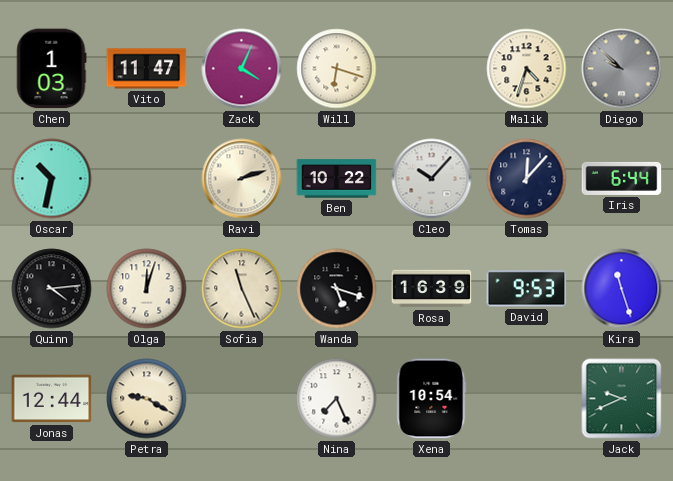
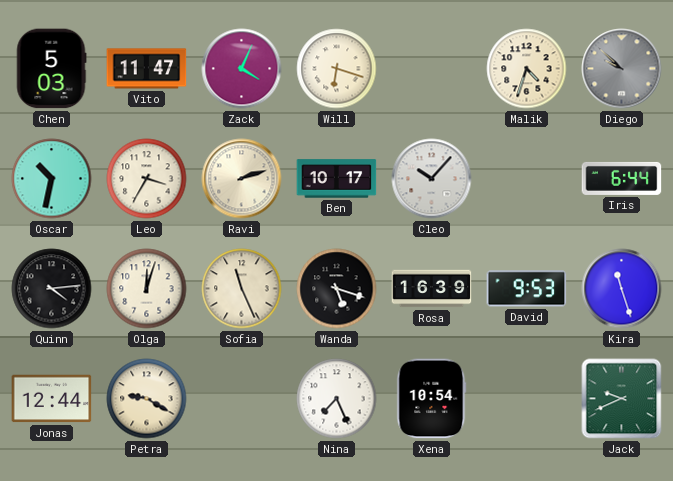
Chen: 1:03 -> 5:03 (51, 69)
Leo: none -> 3:35 (147, 179)
Ben: 10:22 -> 10:17 (337, 179)
Tomas: 12:07 -> none (527, 179)
